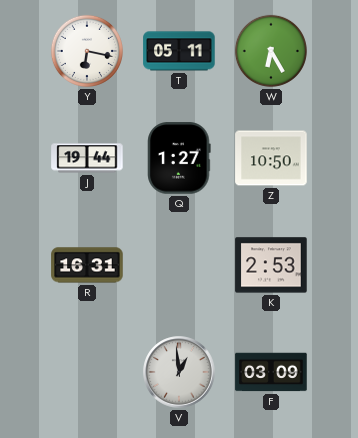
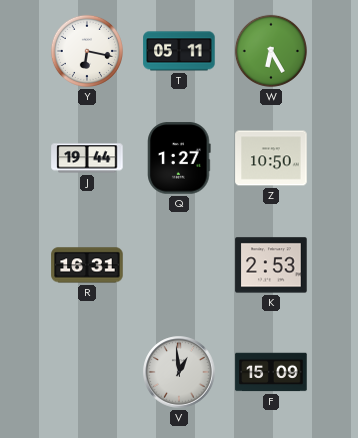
F: 03:09 -> 15:09 (271, 372)
